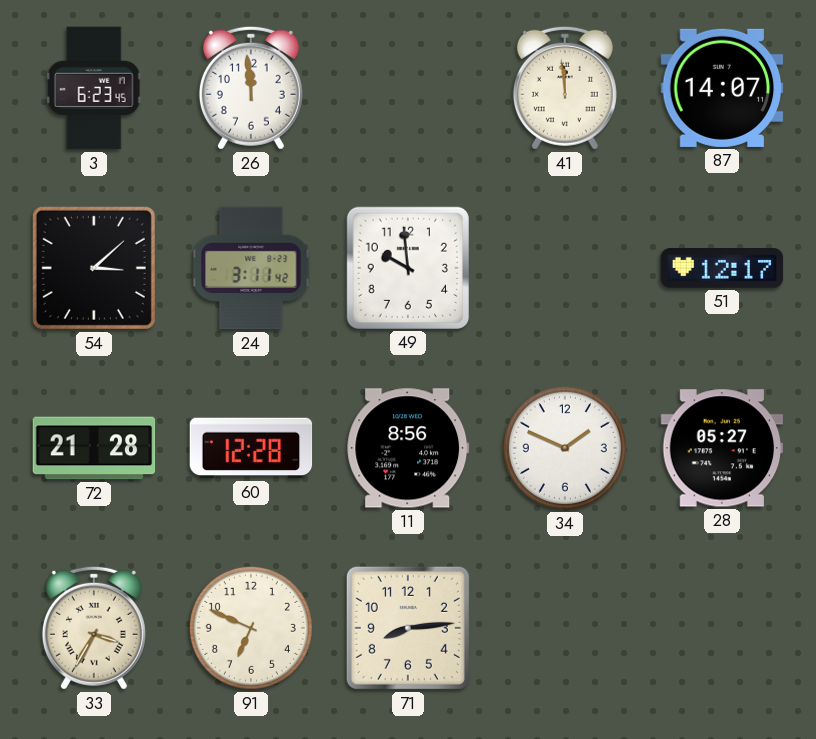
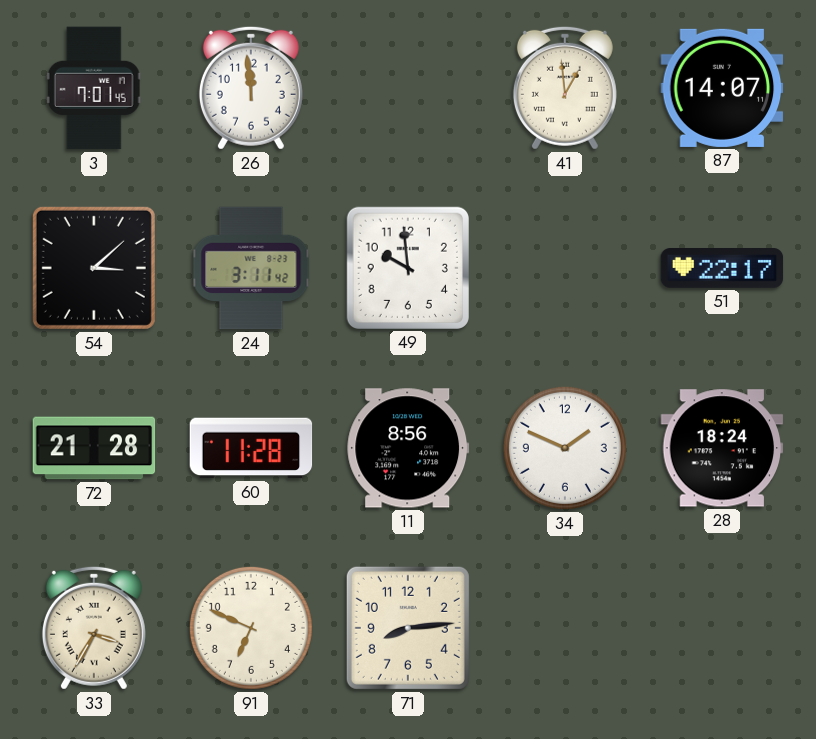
3: 6:23 -> 7:01 (94, 88)
41: 11:59 -> 12:59 (565, 88)
51: 12:17 -> 22:17 (722, 269)
60: 12:28 -> 11:28 (251, 448)
28: 05:27 -> 18:24 (722, 448)
